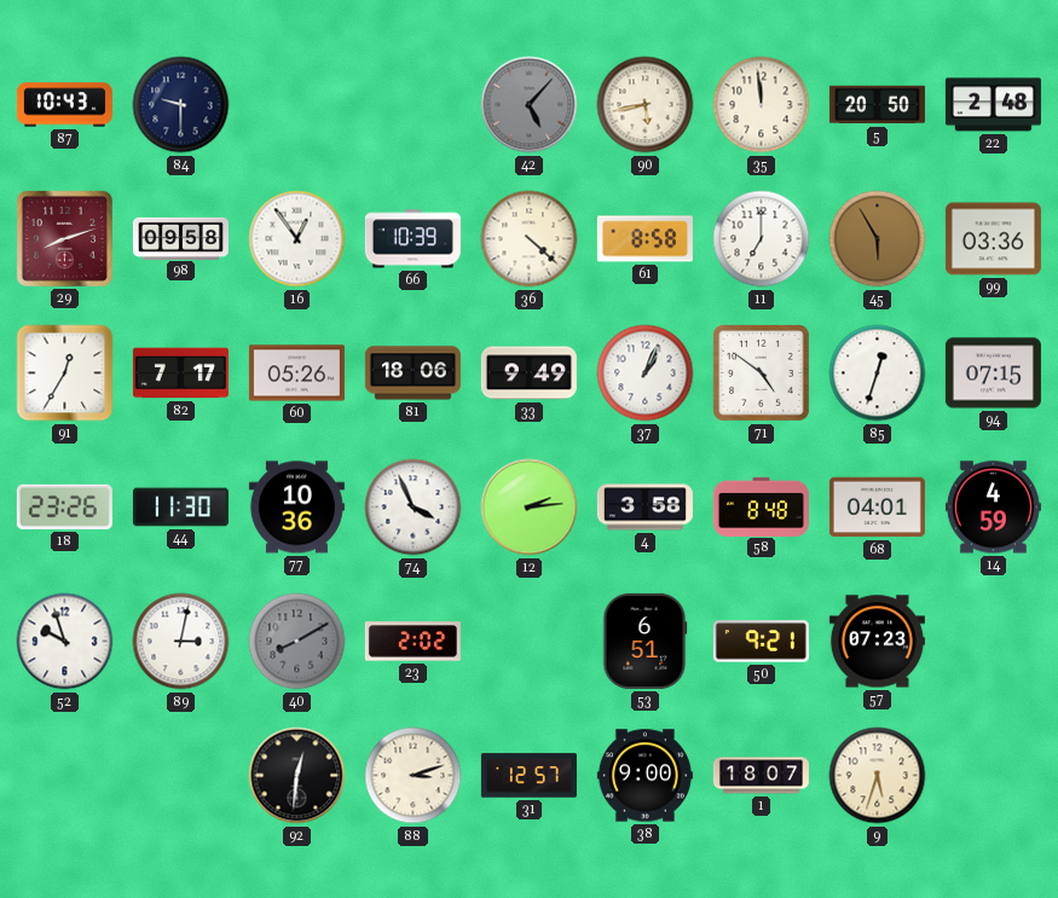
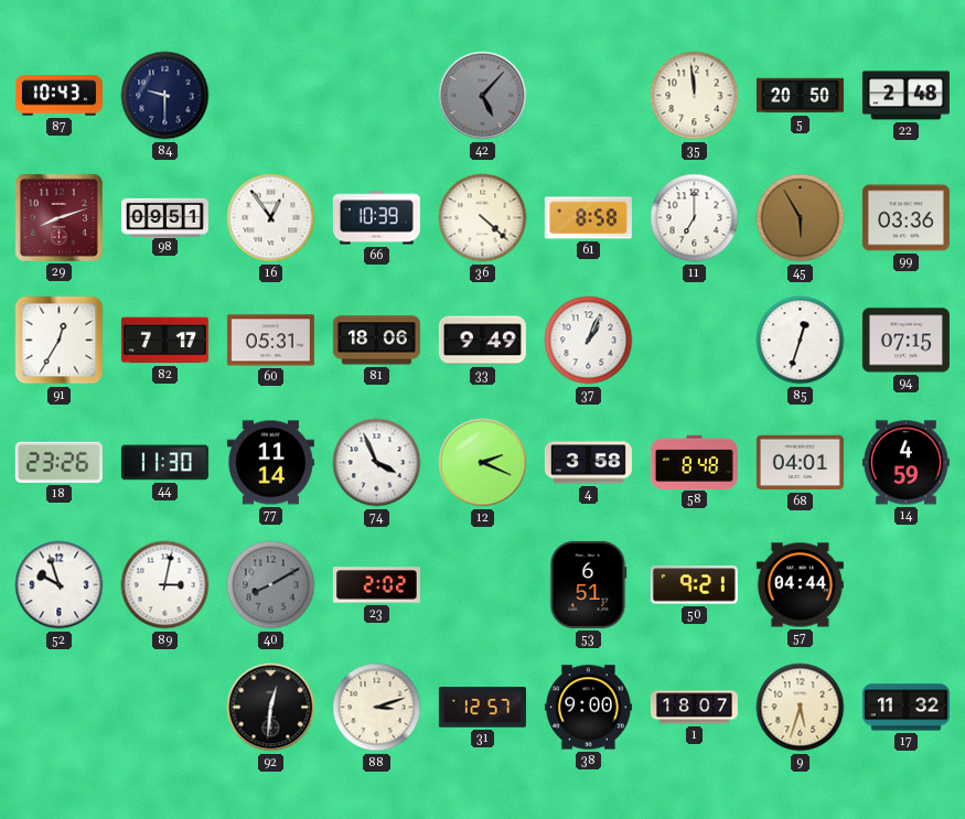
90: 5:43 -> none (646, 105)
98: 09:58 -> 09:51 (164, 217)
60: 05:26 -> 05:31 (270, 341)
71: 4:51 -> none (761, 372)
77: 10:36 -> 11:14 (270, 463)
12: 2:14 -> 2:19 (483, 463)
57: 07:23 -> 04:44 (800, 585)
17: none -> 11:32 (905, 708)
